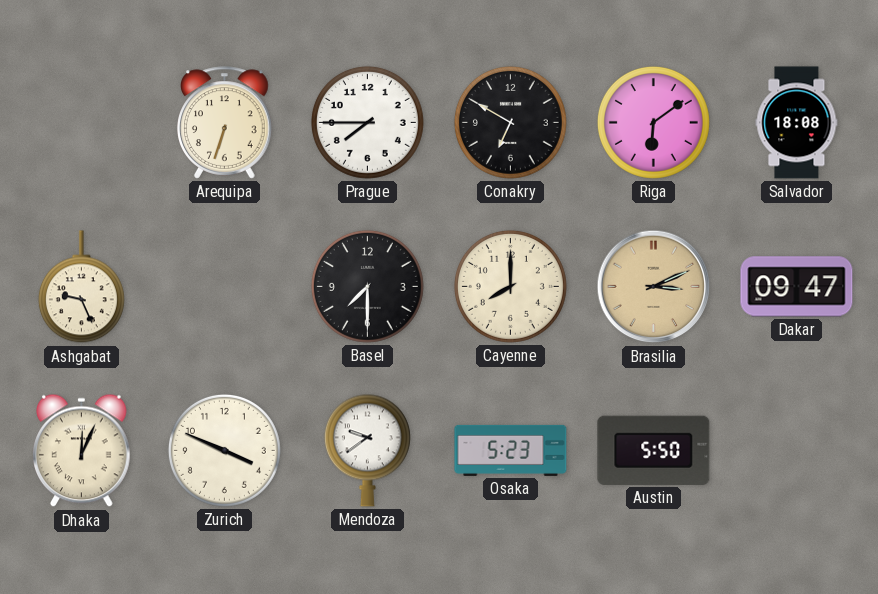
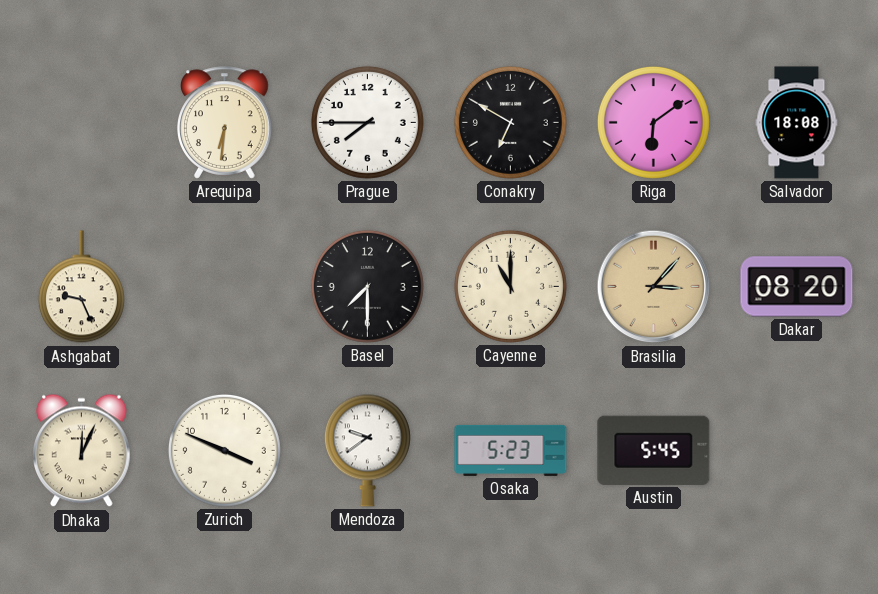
Arequipa: 6:33 -> 6:31 (225, 123)
Cayenne: 8:00 -> 11:00 (510, 286)
Brasilia: 3:11 -> 3:07 (654, 287)
Dakar: 09:47 -> 08:20 (797, 287)
Austin: 5:50 -> 5:45 (654, 450)
